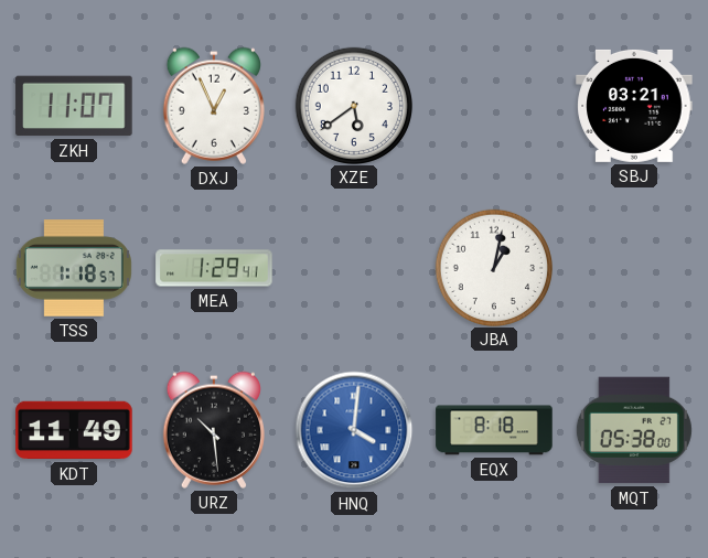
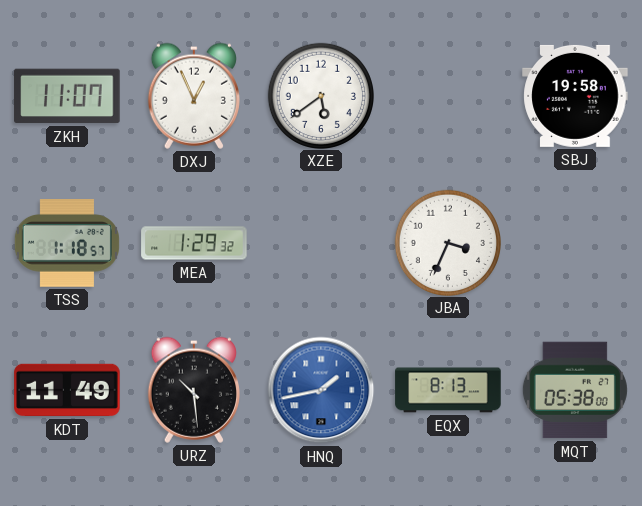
SBJ: 03:21 -> 19:58 (575, 96)
MEA: 1:29:41 -> 1:29:32 (194, 243)
JBA: 1:02 -> 3:34 (447, 242)
HNQ: 4:01 -> 1:43 (321, 390)
EQX: 8:18 -> 8:13 (448, 390)
